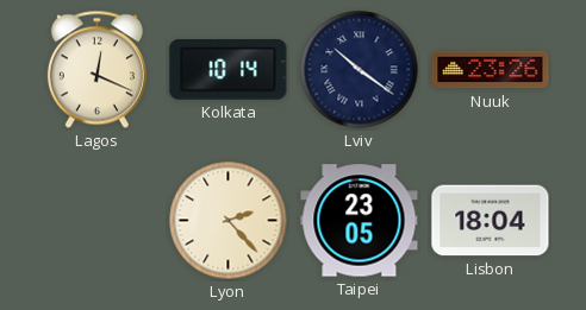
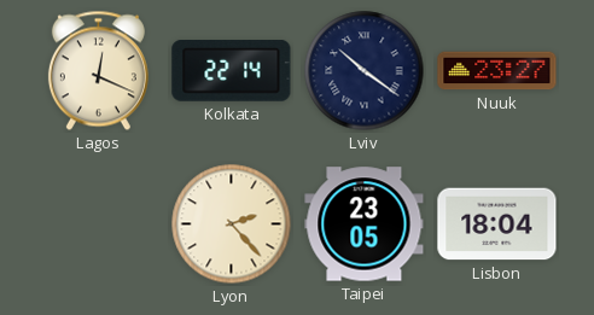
Kolkata: 10:14 -> 22:14 (232, 71)
Nuuk: 23:26 -> 23:27 (497, 71)
